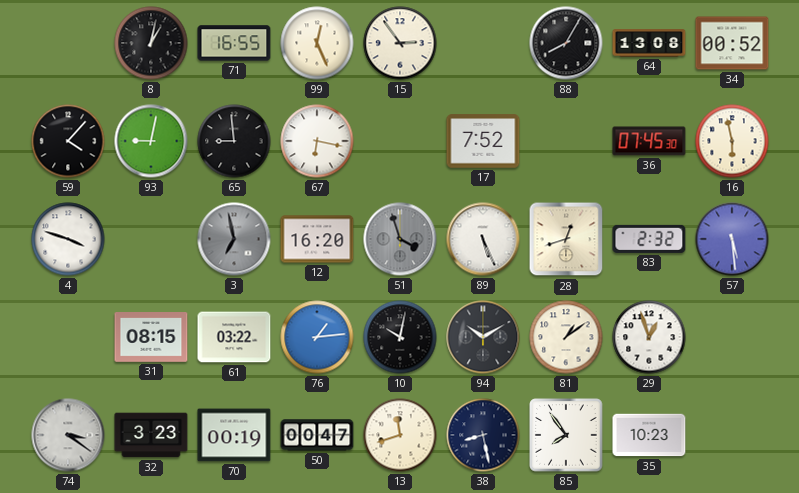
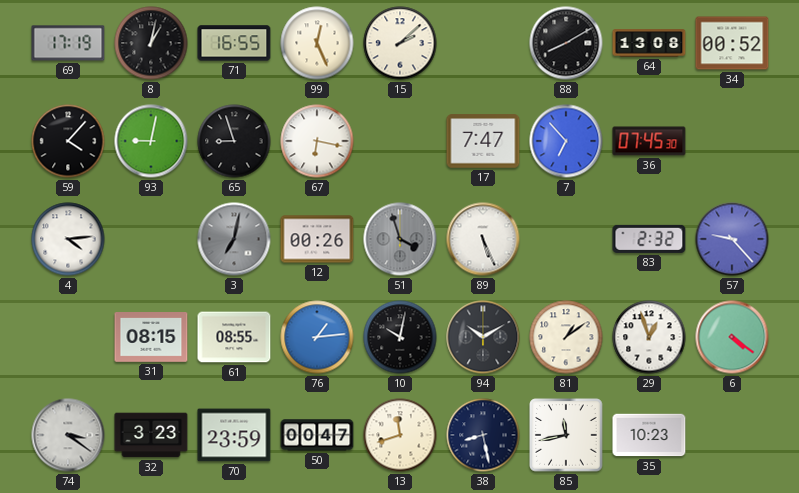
69: none -> 17:19 (68, 43)
15: 2:54 -> 2:08 (400, 43)
88: 8:05 -> 8:10 (566, 43)
65: 8:59 -> 8:57 (234, 141)
17: 7:52 -> 7:47 (483, 141)
7: none -> 6:53 (566, 141)
16: 5:58 -> none (732, 141)
4: 3:48 -> 4:14 (68, 239)
3: 6:58 -> 7:02 (234, 239)
12: 16:20 -> 00:26 (317, 239)
28: 12:42 -> none (566, 239)
57: 5:29 -> 9:23 (732, 239)
61: 03:22 -> 08:55 (234, 337)
6: none -> 4:21 (732, 337)
70: 00:19 -> 23:59 (234, 435)
85: 7:54 -> 11:43 (566, 435)
